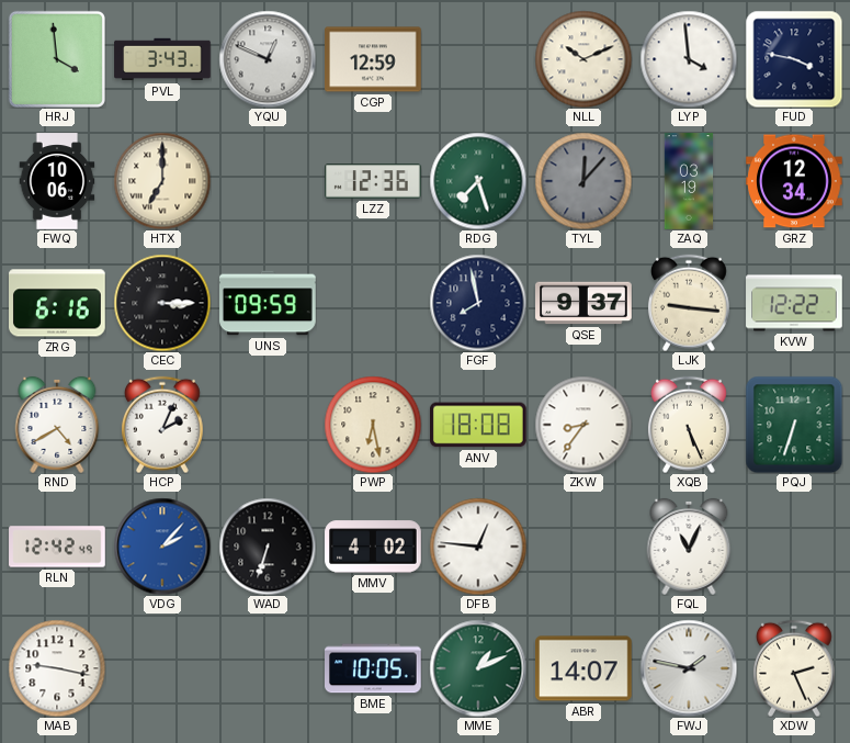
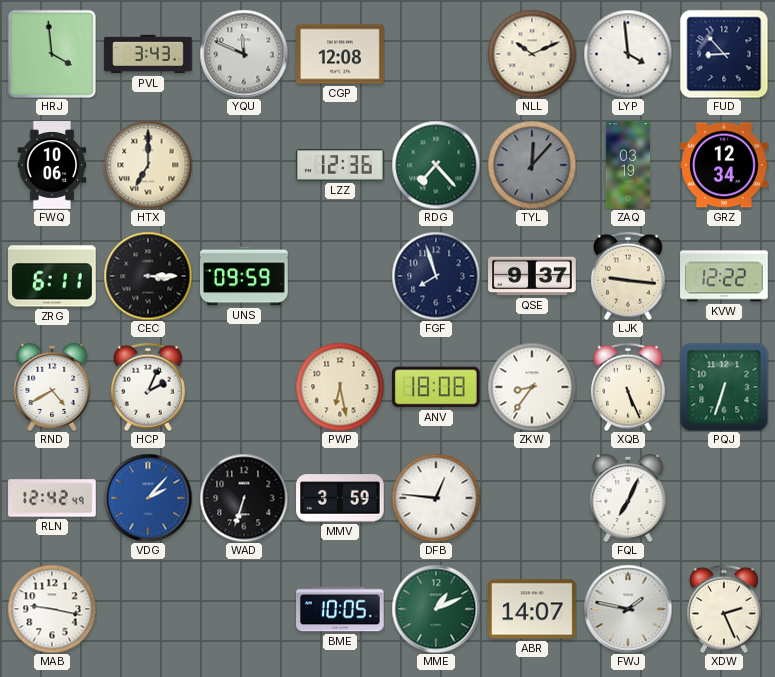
YQU: 12:49 -> 11:49 (244, 54)
CGP: 12:59 -> 12:08 (340, 54)
FUD: 3:47 -> 8:53 (724, 54)
RDG: 7:27 -> 7:23 (436, 165)
ZRG: 6:16 -> 6:11 (53, 276)
FGF: 7:58 -> 7:57 (436, 276)
MMV: 4:02 -> 3:59 (340, 498)
FQL: 11:04 -> 7:04 (628, 498)
